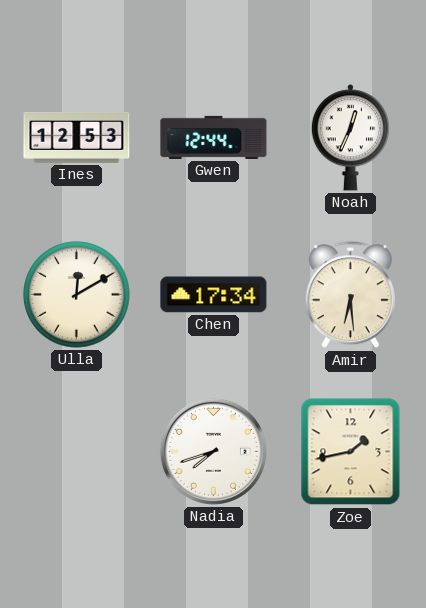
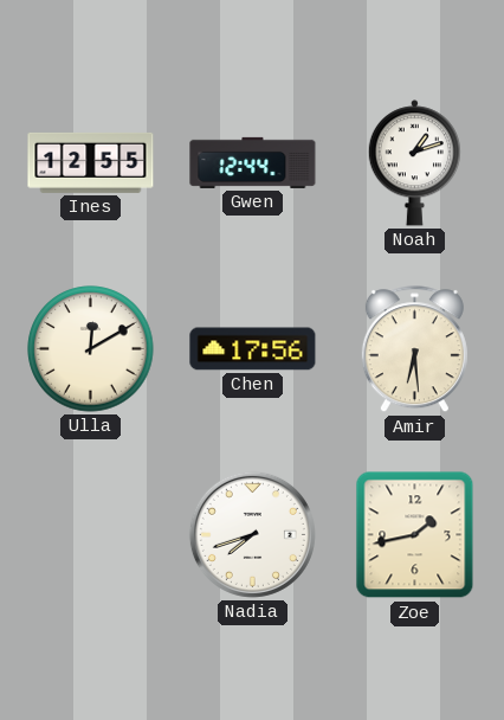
Ines: 12:53 -> 12:55 (91, 162)
Noah: 12:34 -> 1:12 (414, 163)
Chen: 17:34 -> 17:56 (253, 349)
